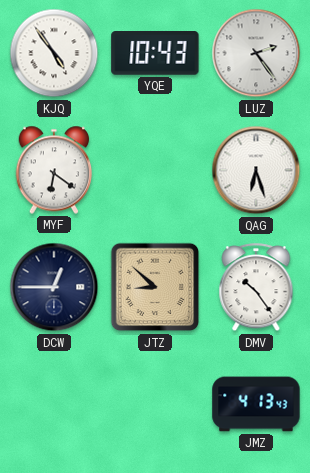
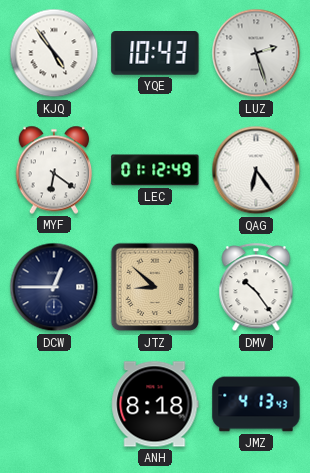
LUZ: 2:24 -> 2:27 (256, 53)
LEC: none -> 01:12 (155, 170)
QAG: 6:27 -> 6:24 (256, 170)
ANH: none -> 8:18 (155, 404)
